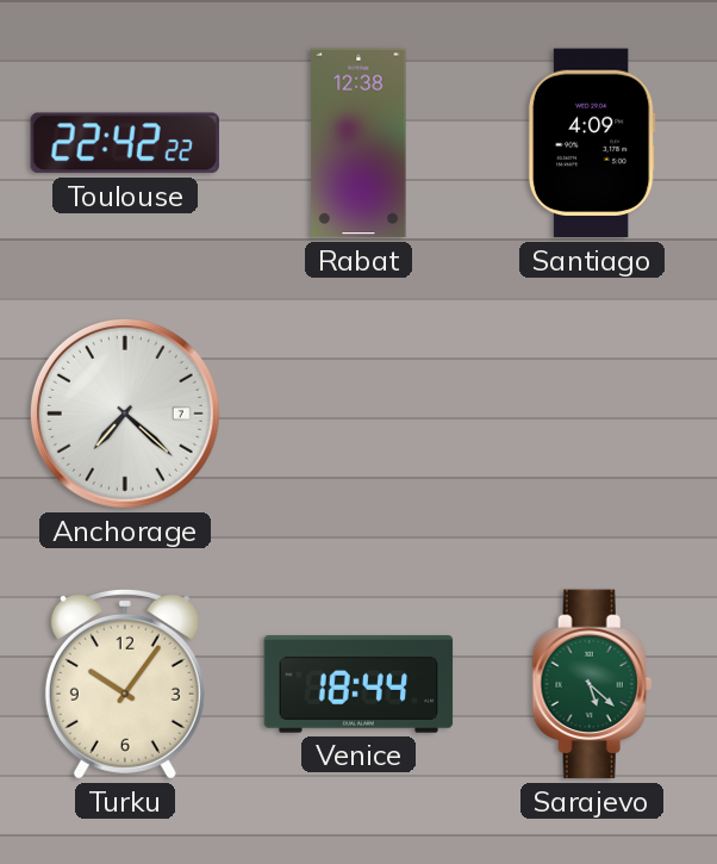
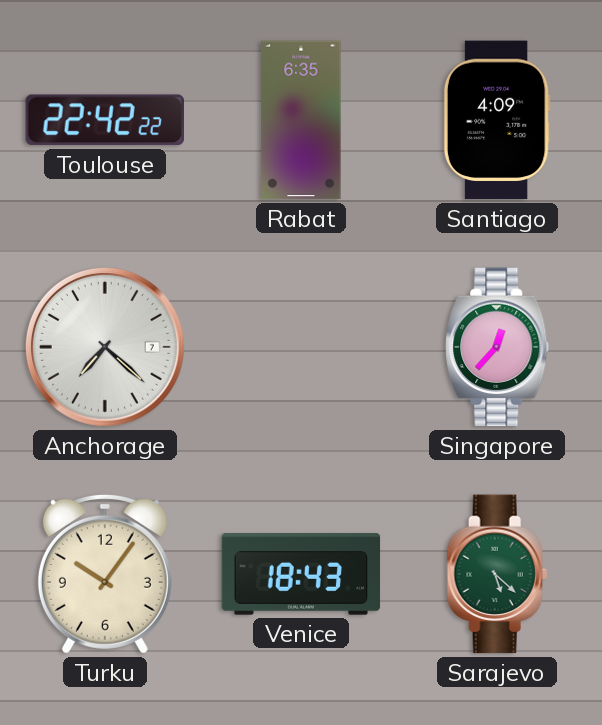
Rabat: 12:38 -> 6:35 (301, 120)
Singapore: none -> 12:37 (497, 347)
Venice: 18:44 -> 18:43 (301, 574)
